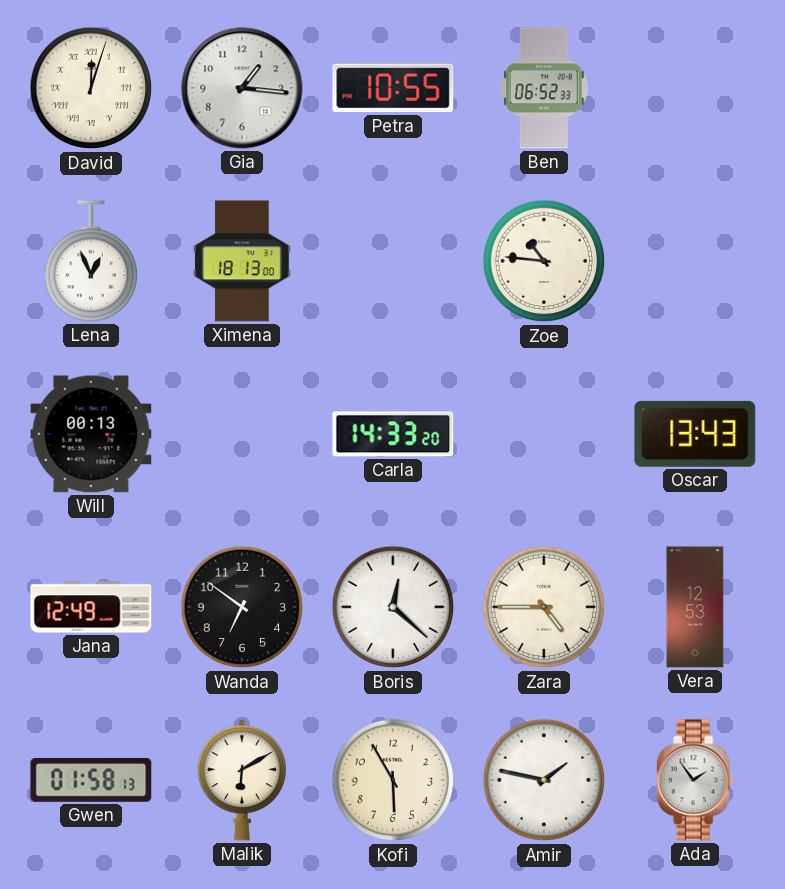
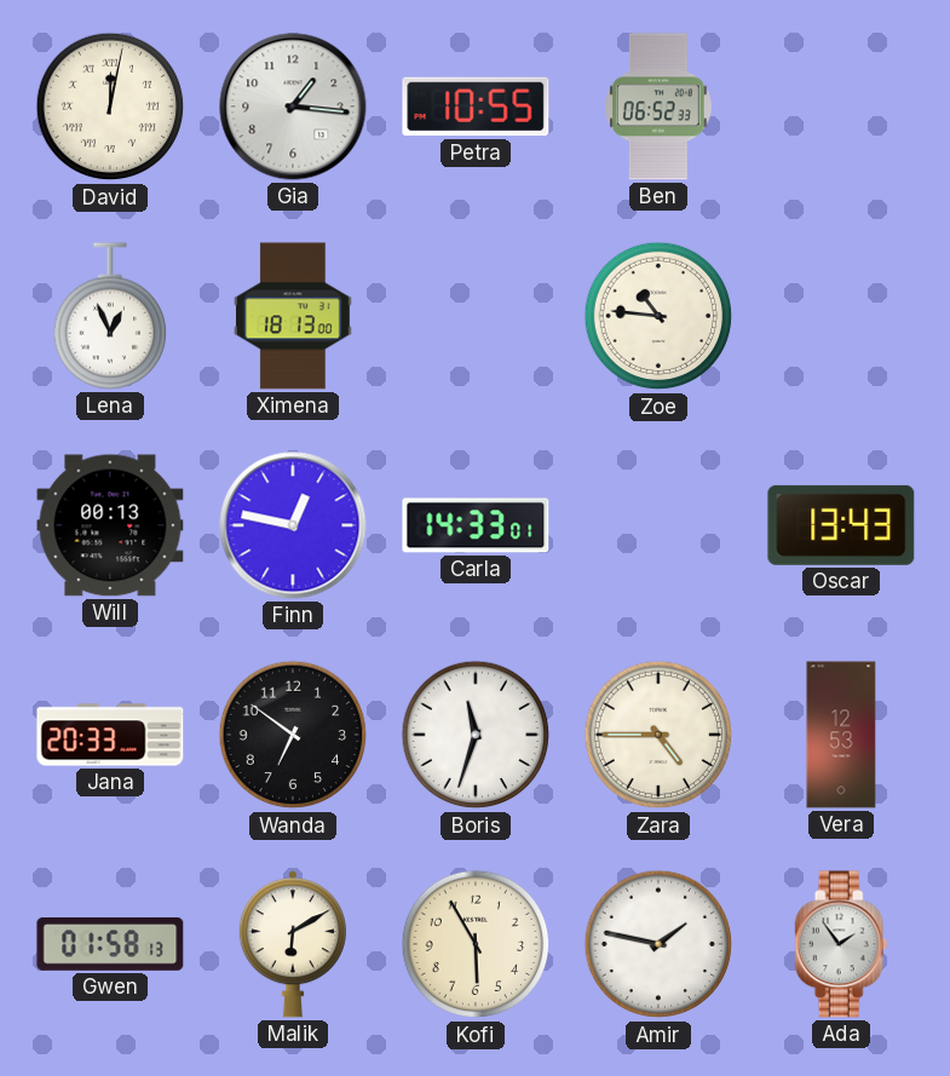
David: 12:03 -> 12:02 (110, 107)
Finn: none -> 12:47 (293, 525)
Carla: 14:33:20 -> 14:33:01 (476, 525)
Jana: 12:49 -> 20:33 (110, 735)
Boris: 12:22 -> 11:33 (476, 735)
